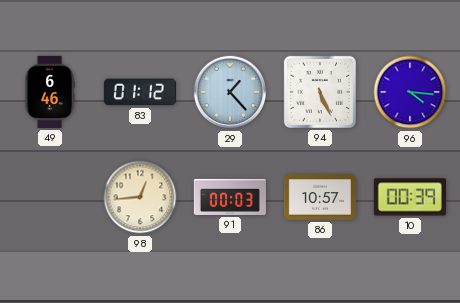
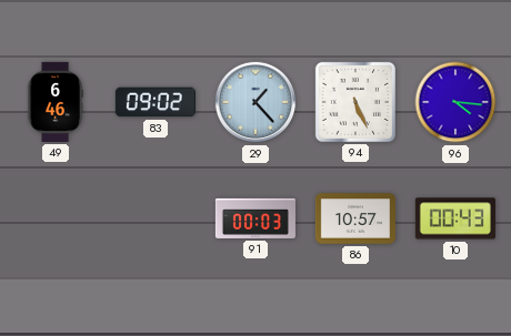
83: 01:12 -> 09:02 (156, 102)
98: 12:44 -> none (140, 197)
10: 00:39 -> 00:43 (455, 218)
